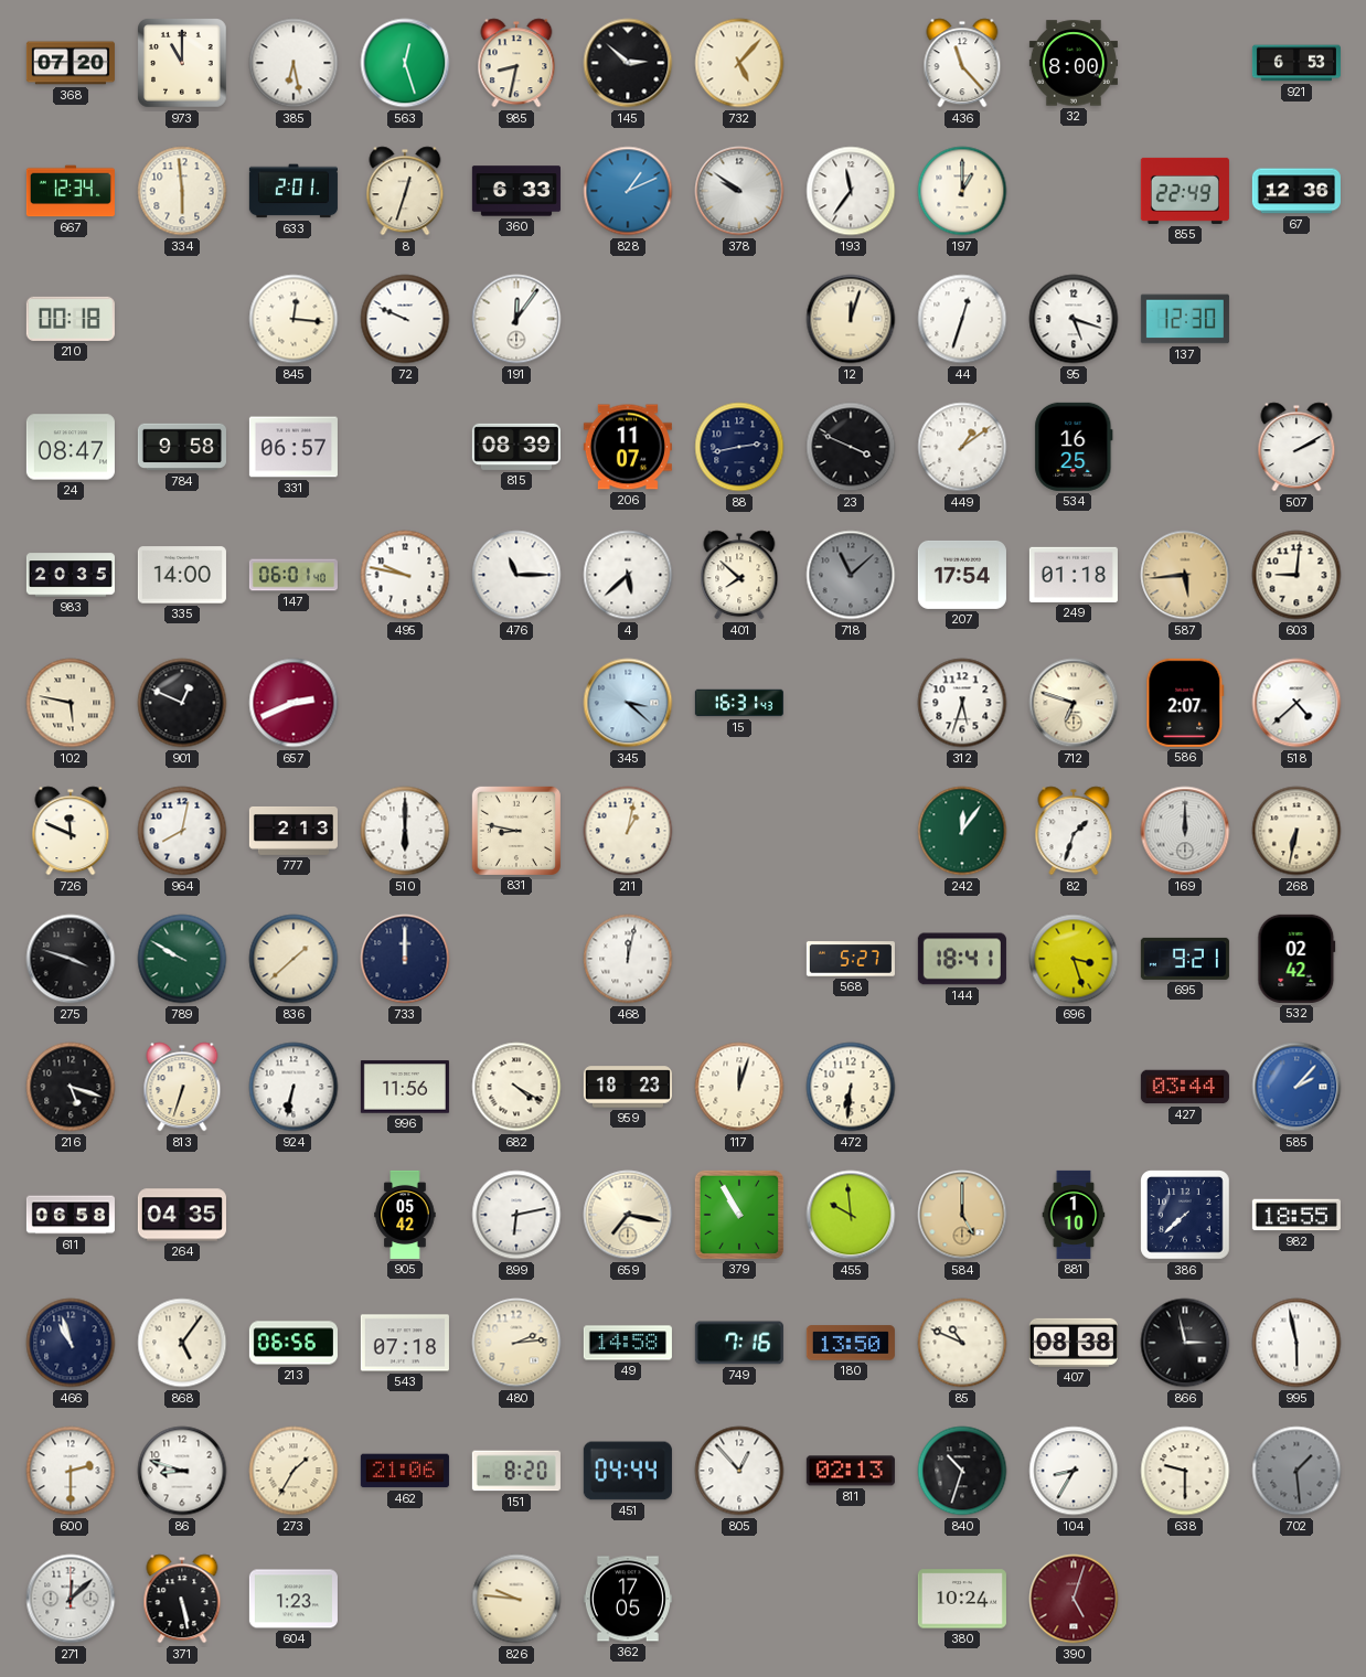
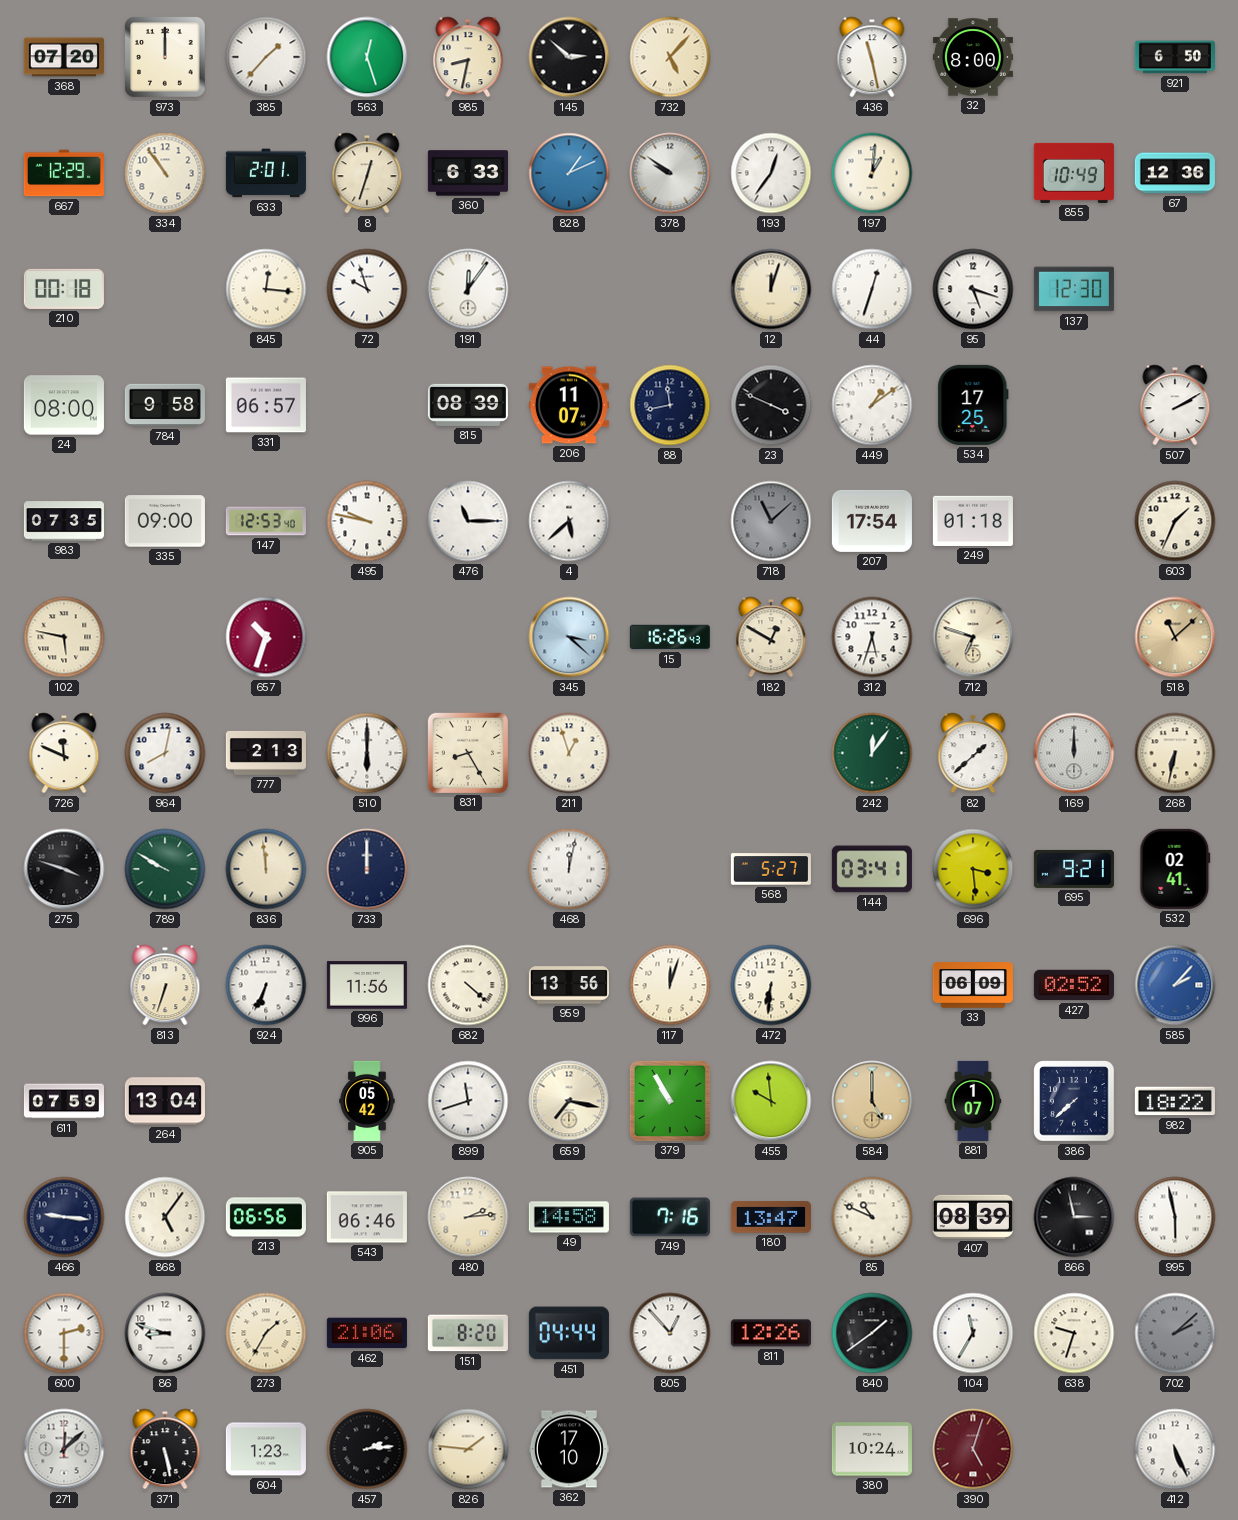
973: 11:00 -> 12:00 (165, 57)
385: 6:28 -> 1:37 (266, 57)
436: 11:23 -> 11:28 (872, 57)
921: 6:53 -> 6:50 (1175, 57)
667: 12:34 -> 12:29 (64, 173)
334: 5:59 -> 10:54 (165, 173)
193: 11:36 -> 12:36 (771, 173)
197: 1:00 -> 1:01 (872, 173)
855: 22:49 -> 10:49 (1074, 173)
72: 9:49 -> 9:57 (367, 289)
24: 08:47 -> 08:00 (64, 405)
88: 2:43 -> 11:43 (670, 405)
534: 16:25 -> 17:25 (973, 405)
983: 20:35 -> 07:35 (64, 521)
335: 14:00 -> 09:00 (165, 521)
147: 06:01 -> 12:53 (266, 521)
401: 7:52 -> none (739, 575)
587: 5:44 -> none (1185, 575)
603: 9:01 -> 1:34 (1175, 521)
901: 12:49 -> none (182, 703)
657: 2:41 -> 10:33 (266, 637)
15: 16:31 -> 16:26 (670, 637)
182: none -> 12:50 (771, 637)
586: 2:07 -> none (1185, 703)
518: 4:38 -> 11:08 (1175, 637)
518 dial: white -> champagne (1175, 637)
831: 8:47 -> 8:25 (468, 753)
211: 1:02 -> 12:57 (569, 753)
82: 1:33 -> 1:38 (973, 753)
836: 1:38 -> 11:59 (266, 869)
144: 18:41 -> 03:41 (872, 869)
696: 3:27 -> 3:29 (973, 869)
532: 02:42 -> 02:41 (1175, 869)
216: 5:18 -> none (71, 1087)
924: 6:32 -> 6:34 (266, 985)
682: 4:20 -> 4:22 (468, 985)
959: 18:23 -> 13:56 (569, 985)
33: none -> 06:09 (973, 985)
427: 03:44 -> 02:52 (1074, 985)
611: 06:58 -> 07:59 (64, 1101)
264: 04:35 -> 13:04 (165, 1101)
899: 6:13 -> 11:42 (468, 1101)
881: 1:10 -> 1:07 (973, 1101)
982: 18:55 -> 18:22 (1175, 1101)
466: 10:57 -> 9:16 (64, 1217)
543: 07:18 -> 06:46 (367, 1217)
180: 13:50 -> 13:47 (771, 1217)
407: 08:38 -> 08:39 (973, 1217)
811: 02:13 -> 12:26 (771, 1333)
840: 10:33 -> 1:39 (872, 1333)
104: 8:35 -> 11:35 (973, 1333)
638: 9:30 -> 9:33 (1074, 1333)
702: 1:29 -> 2:08 (1175, 1333)
457: none -> 2:14 (367, 1449)
826: 9:46 -> 1:46 (468, 1449)
362: 17:05 -> 17:10 (569, 1449)
412: none -> 5:26 (1175, 1449)
